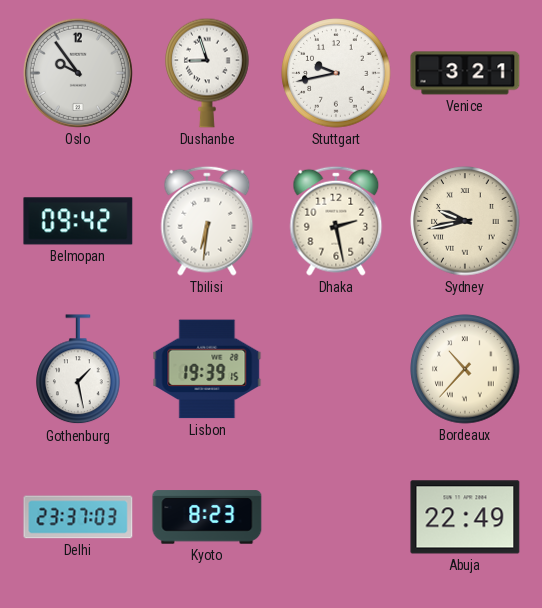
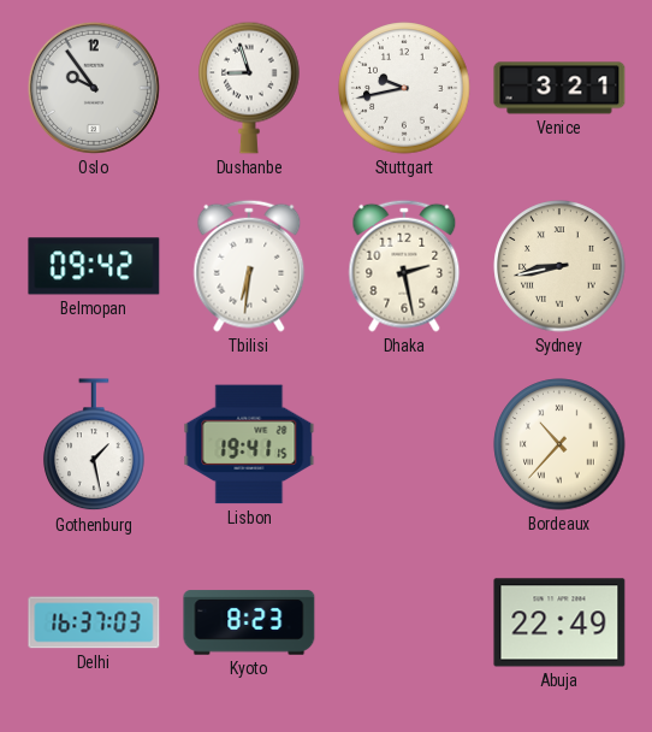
Sydney: 9:43 -> 8:43 (559, 266)
Lisbon: 19:39 -> 19:41 (249, 444)
Delhi: 23:37 -> 16:37 (94, 622)
